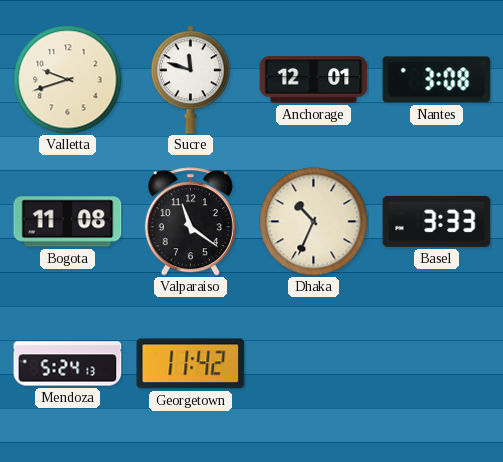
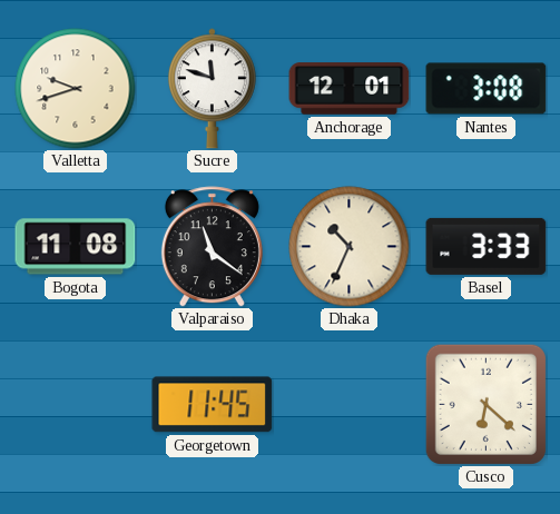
Mendoza: 5:24 -> none (68, 364)
Georgetown: 11:42 -> 11:45 (213, 405)
Cusco: none -> 6:22 (485, 404)
